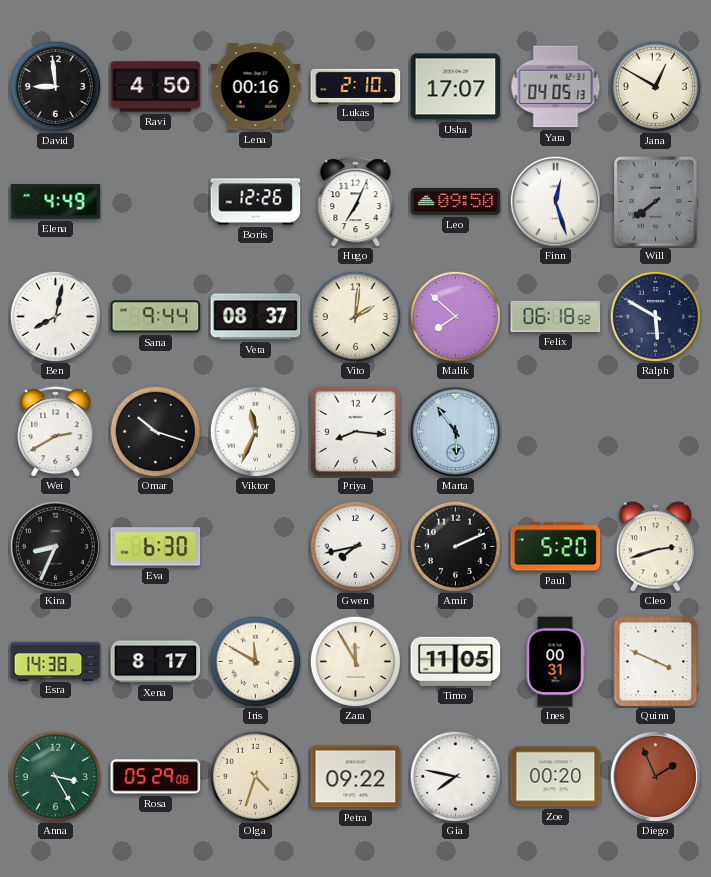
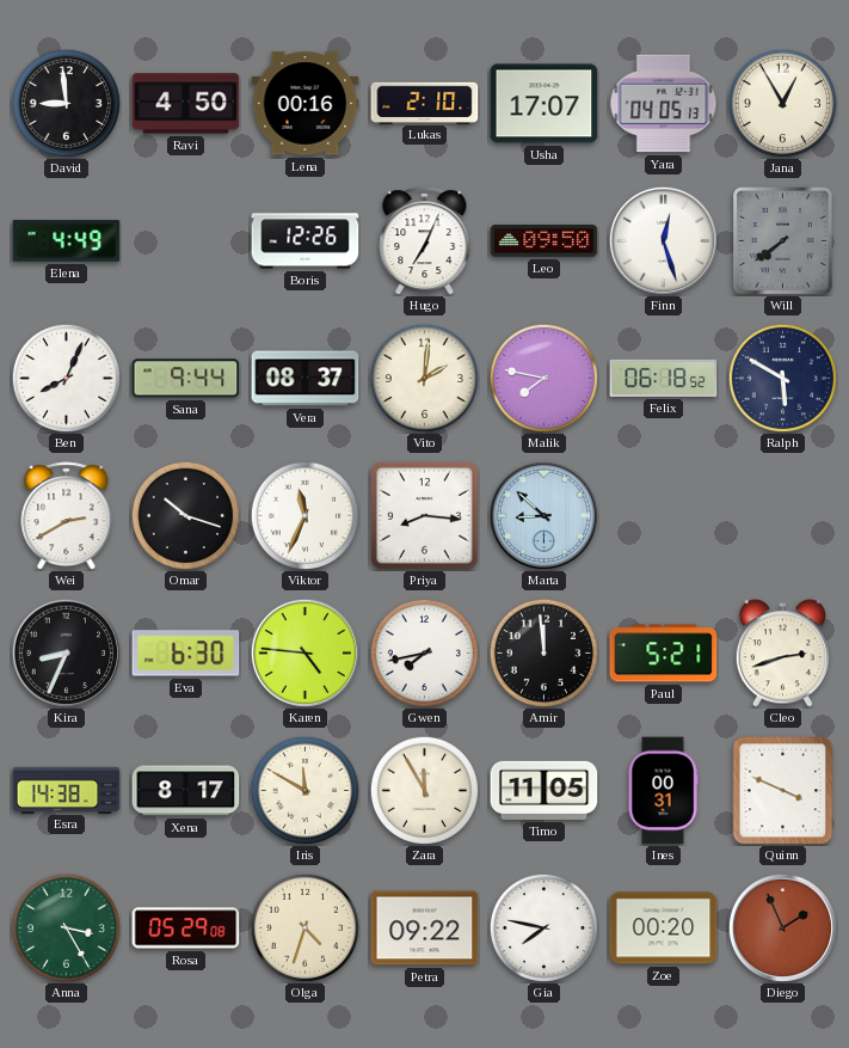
Jana: 12:50 -> 12:55 (782, 103)
Ben: 8:02 -> 8:04 (66, 378)
Malik: 7:52 -> 7:47 (543, 378)
Marta: 5:54 -> 8:52 (543, 515)
Karen: none -> 4:46 (304, 652)
Amir: 2:11 -> 11:59 (543, 652)
Paul: 5:20 -> 5:21 (664, 654)
